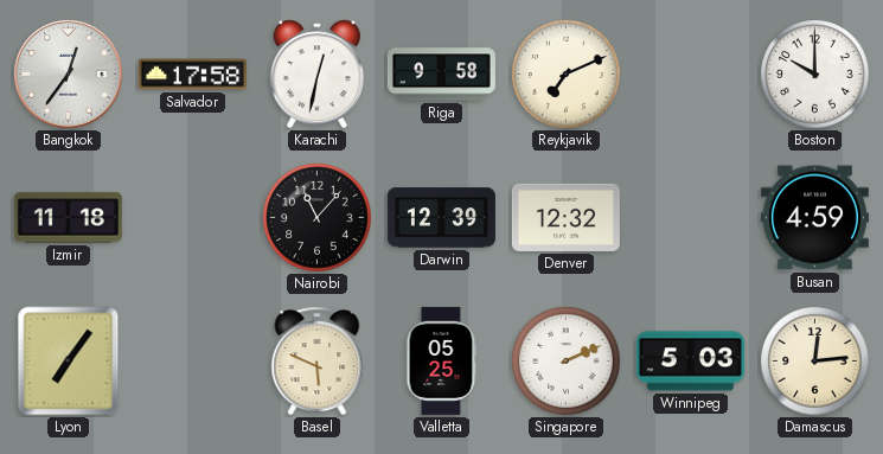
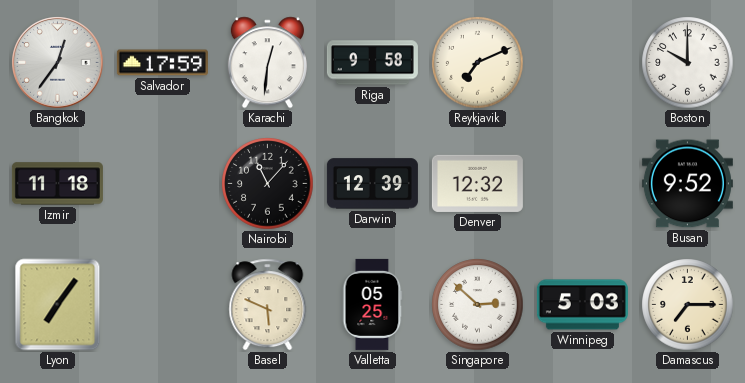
Salvador: 17:58 -> 17:59 (162, 63)
Karachi: 12:32 -> 12:31 (267, 63)
Busan: 4:59 -> 9:52 (687, 184)
Singapore: 2:11 -> 2:52 (478, 305)
Damascus: 12:14 -> 7:15 (688, 305)
